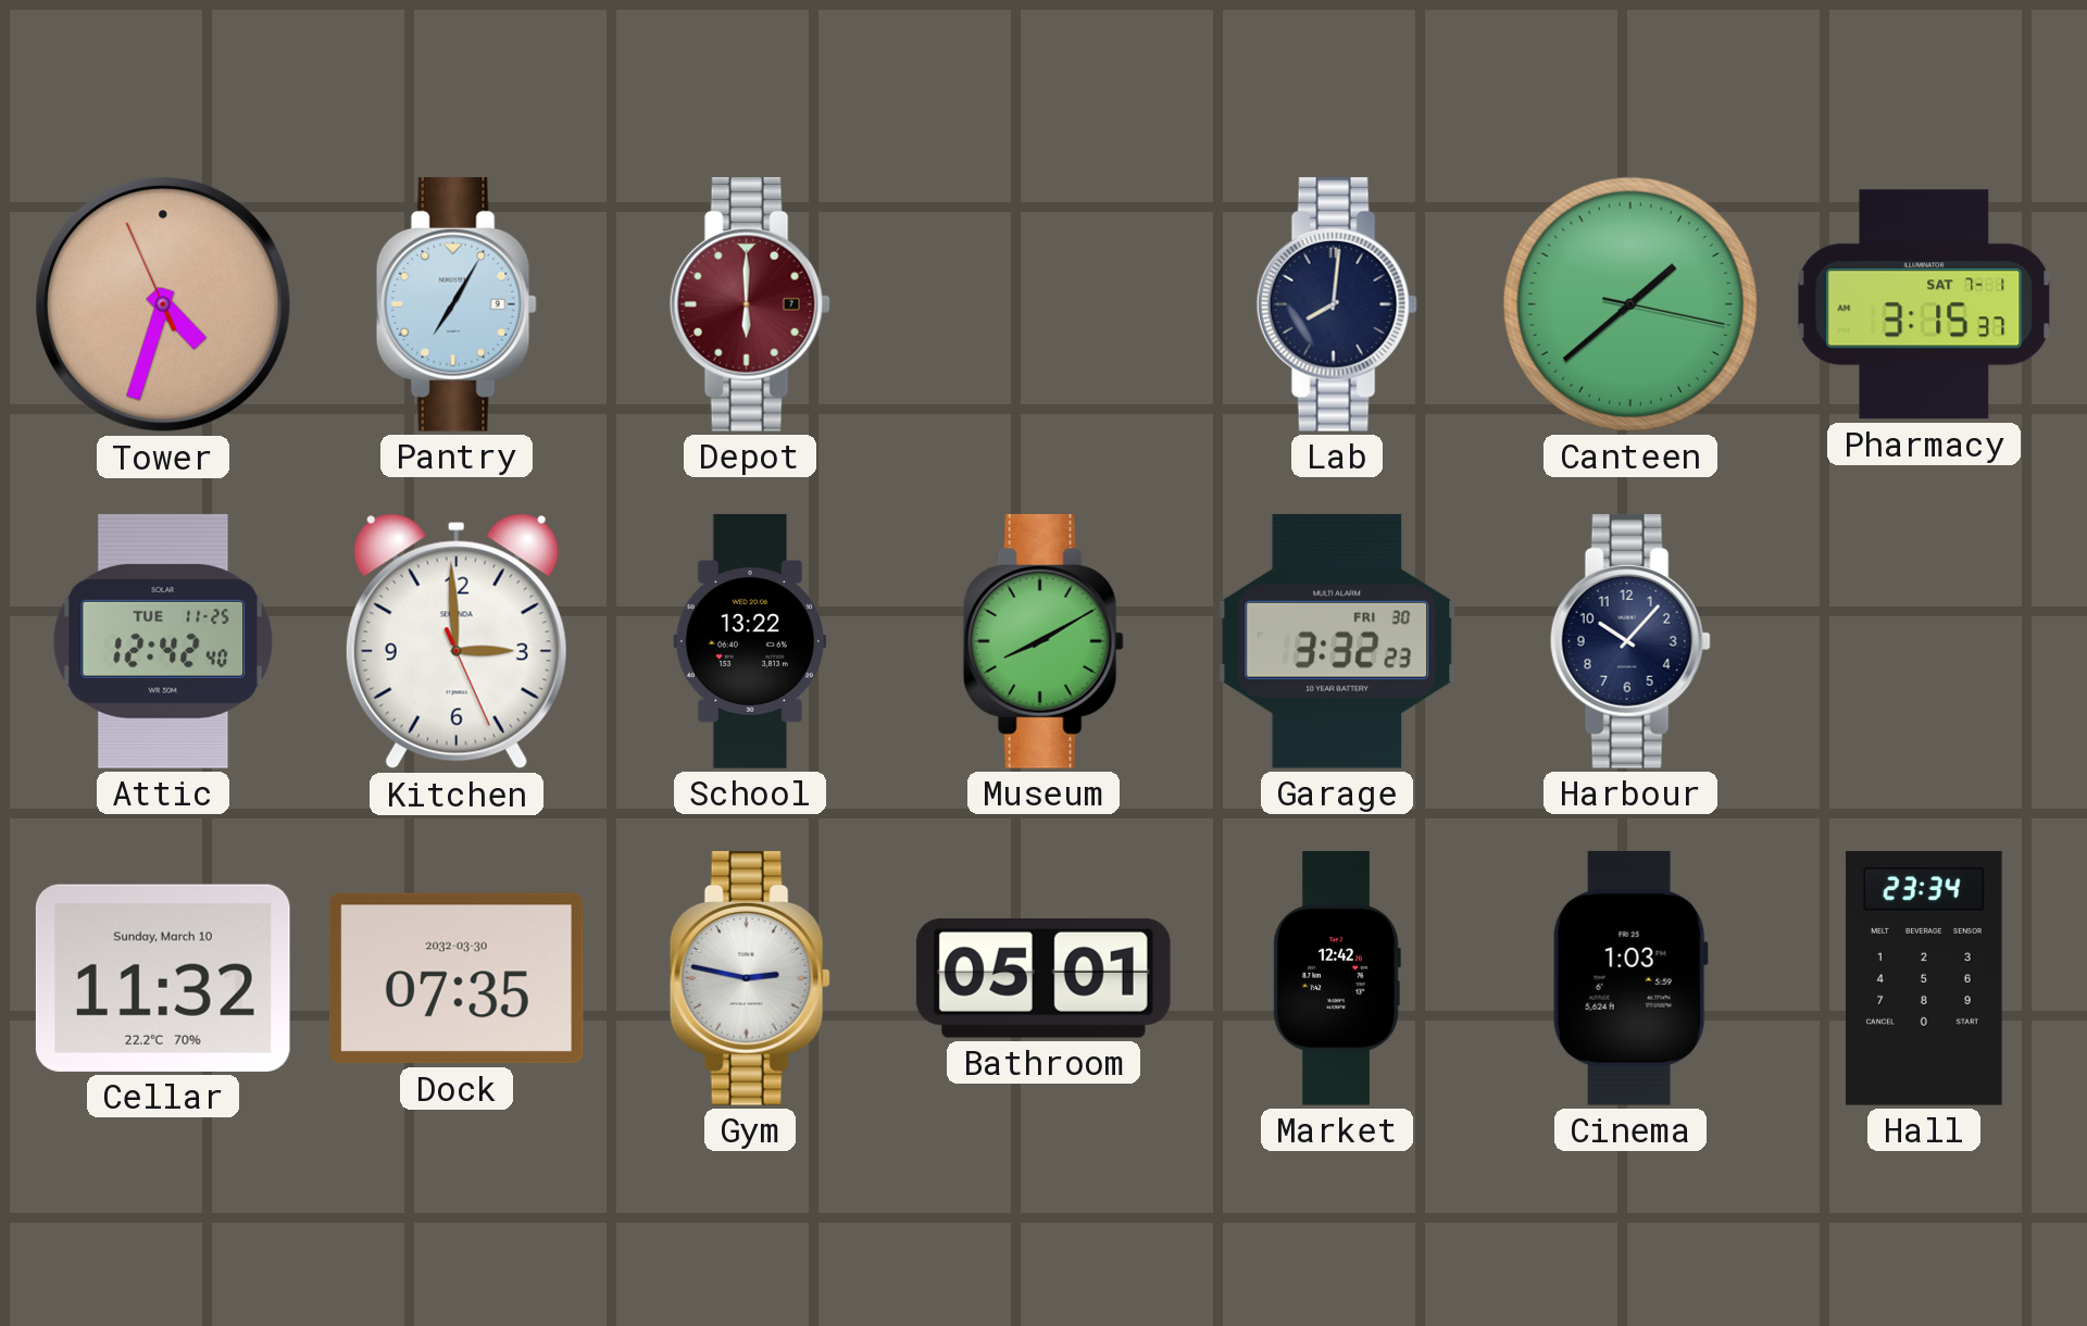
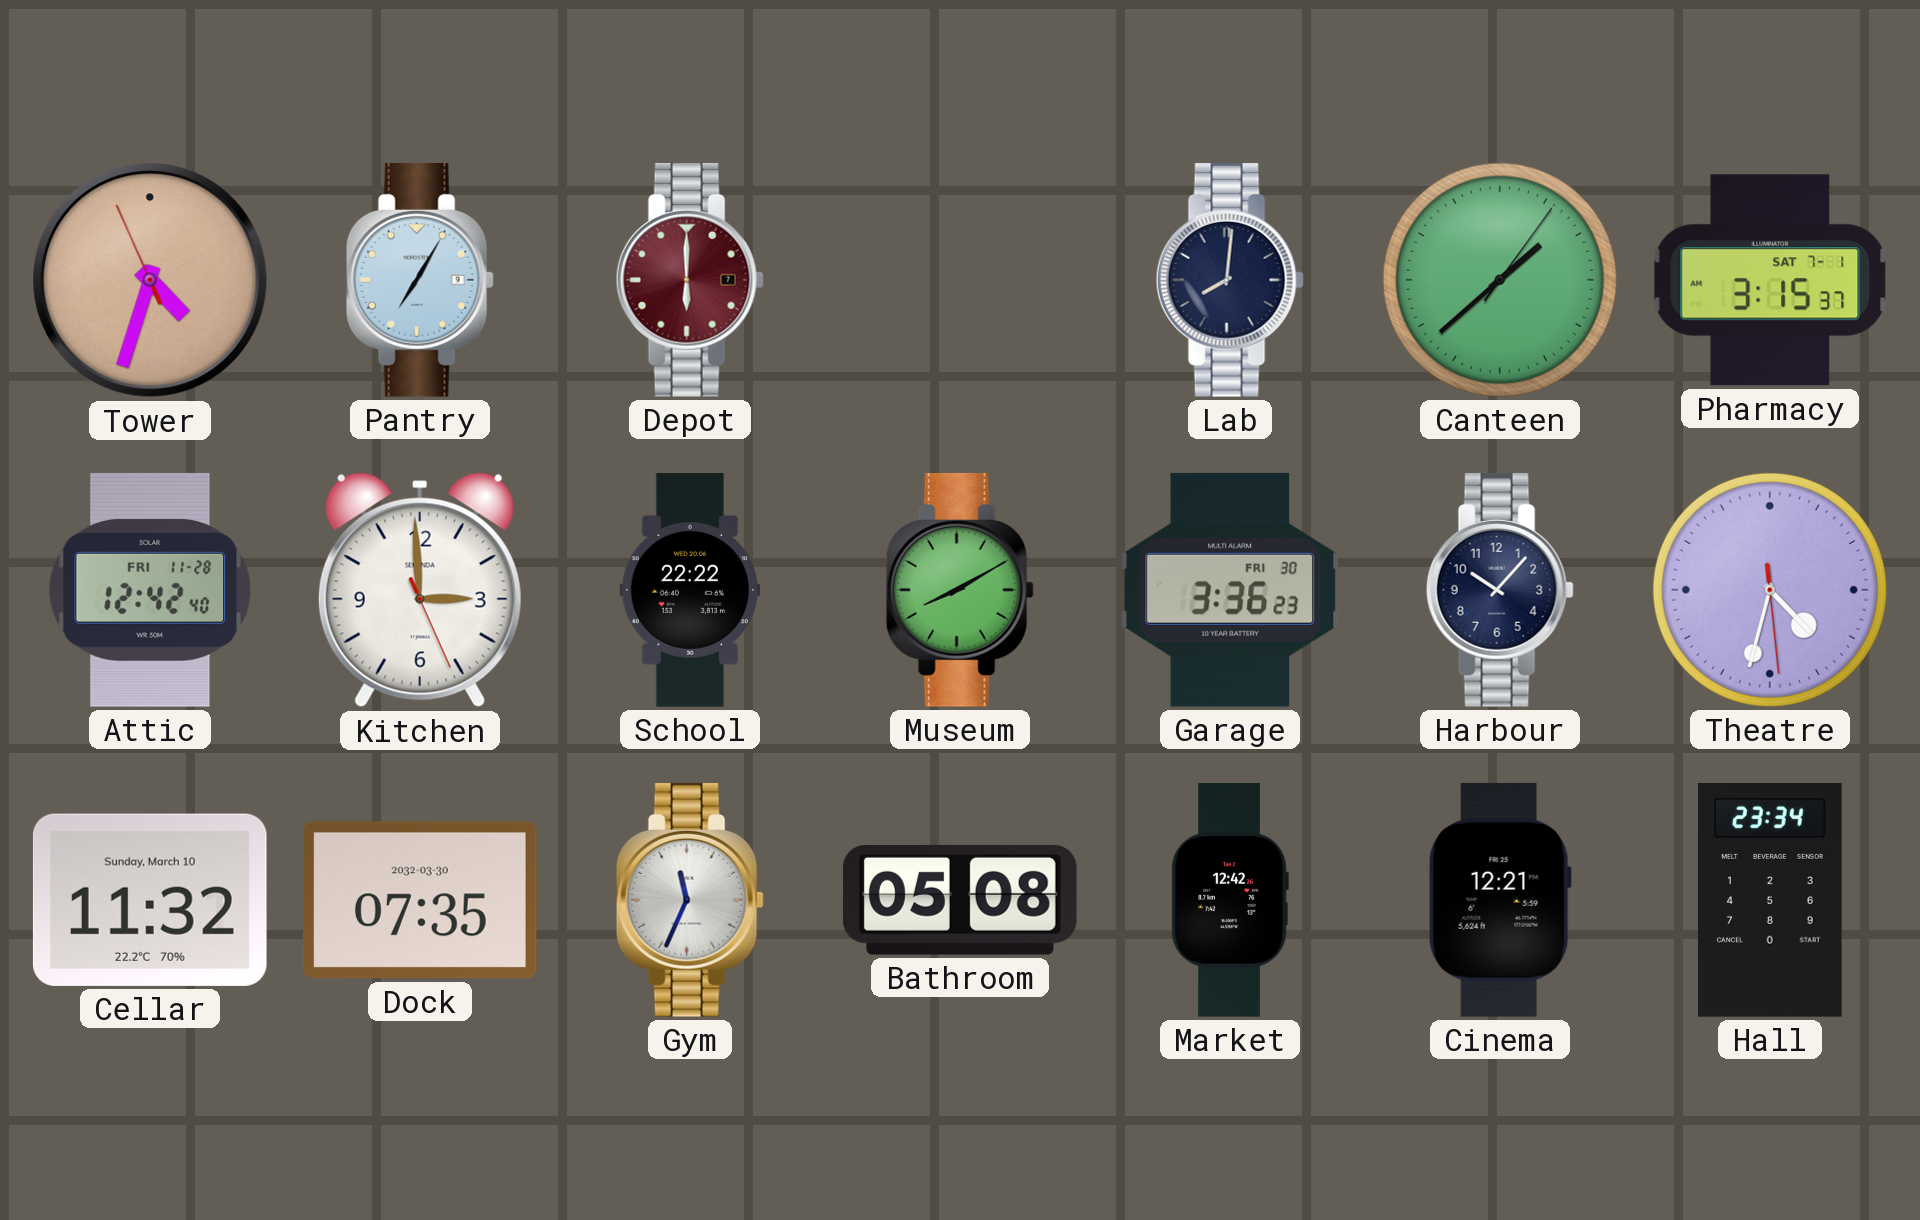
Canteen: 1:38:17 -> 1:38:06 (1500, 280)
Attic date: TUE 11-25 -> FRI 11-28 (150, 590)
School: 13:22 -> 22:22 (690, 590)
Garage: 3:32 -> 3:36 (1230, 590)
Theatre: none -> 4:32 (1770, 590)
Gym: 2:47 -> 11:34 (690, 900)
Bathroom: 05:01 -> 05:08 (960, 900)
Cinema: 1:03 -> 12:21 (1500, 900)
